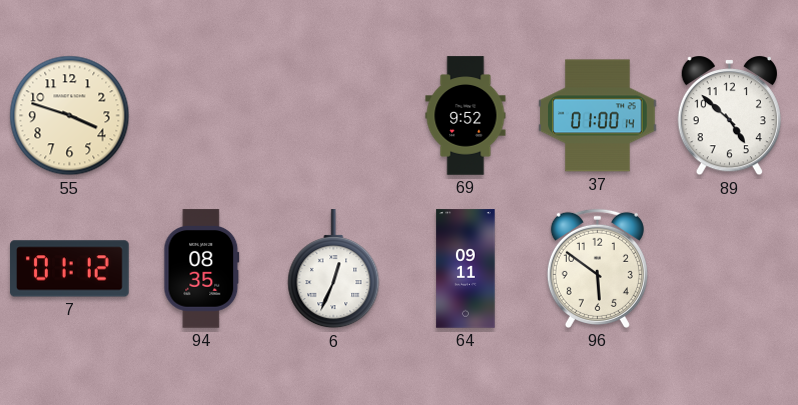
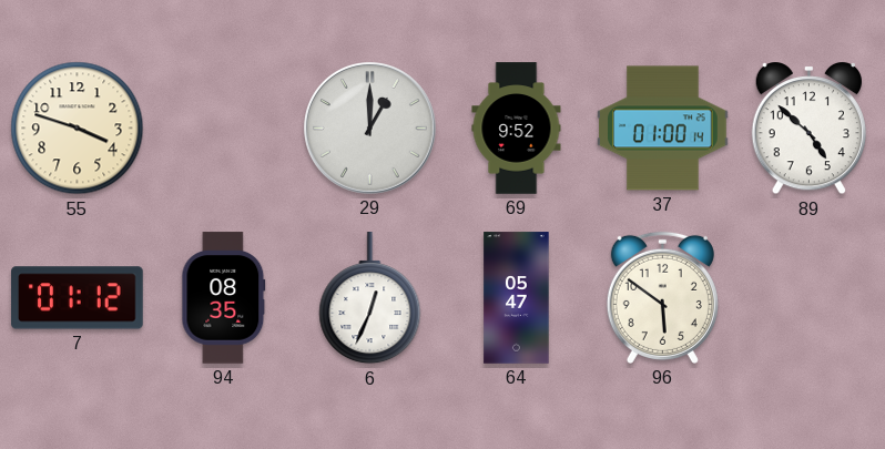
29: none -> 1:00 (370, 129)
64: 09:11 -> 05:47 (517, 298)
